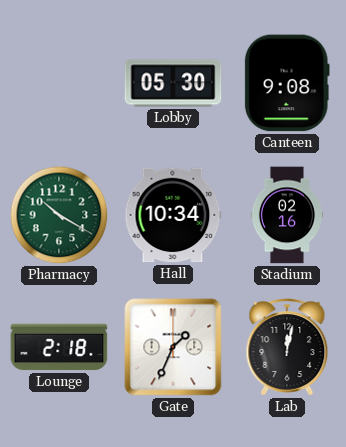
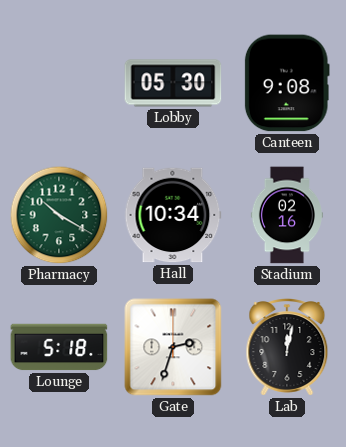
Lounge: 2:18 -> 5:18 (59, 347)
Gate: 1:34 -> 2:33 (173, 347)
